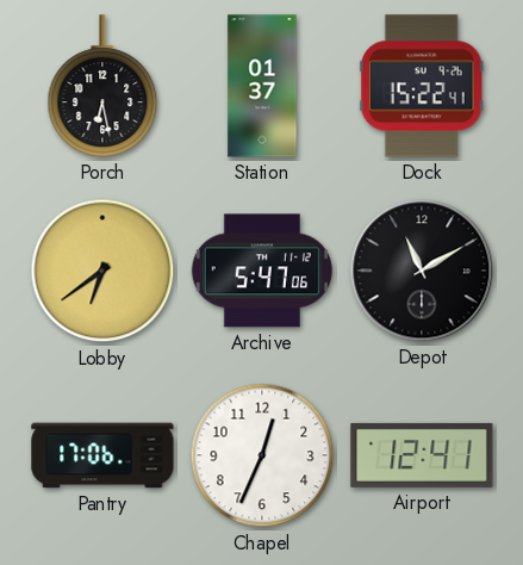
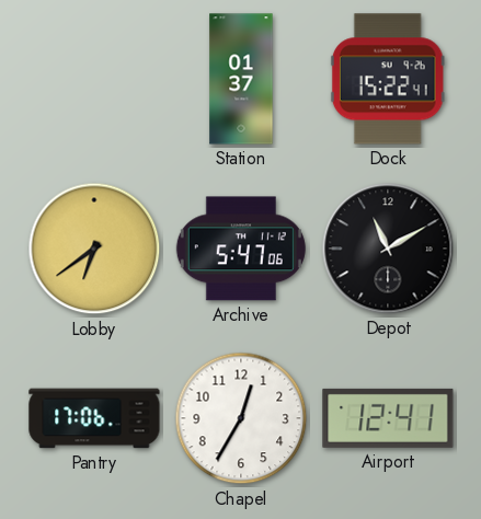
Porch: 6:28 -> none (102, 86)
Chapel: 12:34 -> 12:35 (241, 418)
